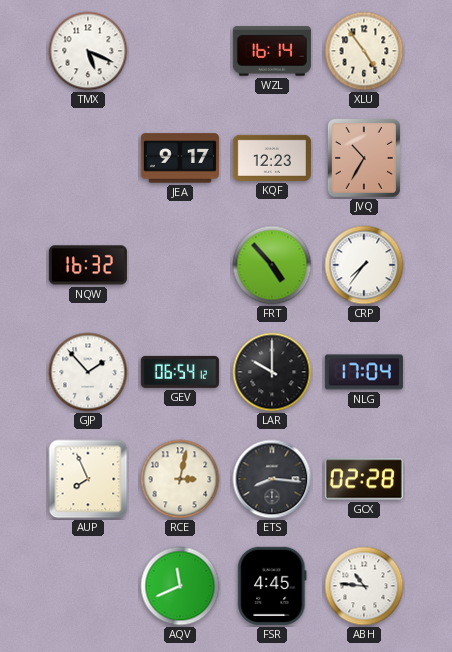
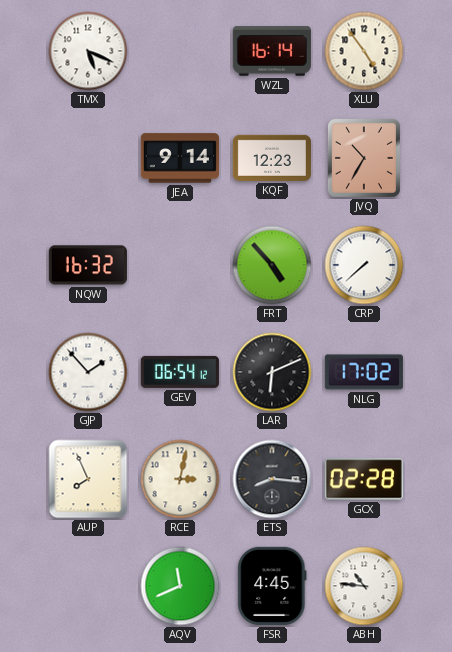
JEA: 9:17 -> 9:14 (180, 158)
CRP: 7:36 -> 7:38 (364, 265)
LAR: 10:00 -> 6:11 (272, 372)
NLG: 17:04 -> 17:02 (364, 372)
